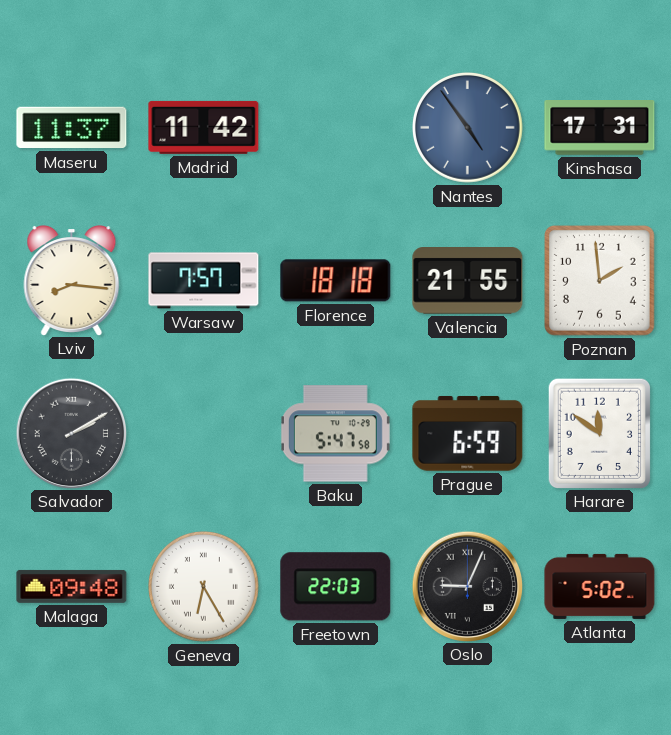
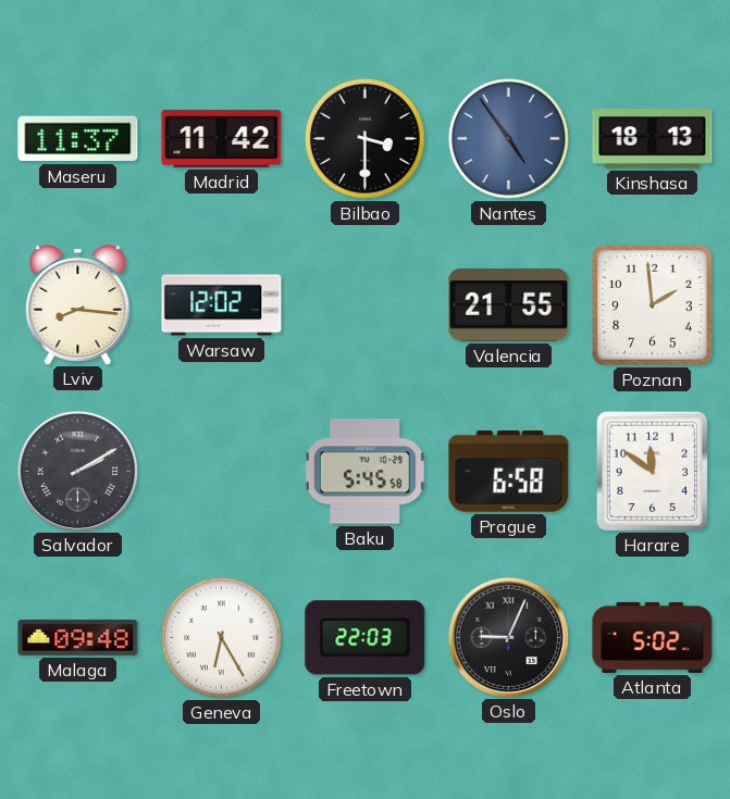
Bilbao: none -> 3:30 (366, 139)
Kinshasa: 17:31 -> 18:13 (653, 139)
Warsaw: 7:57 -> 12:02 (222, 305)
Florence: 18:18 -> none (336, 281)
Baku: 5:47 -> 5:45 (364, 472)
Prague: 6:59 -> 6:58 (509, 471)
